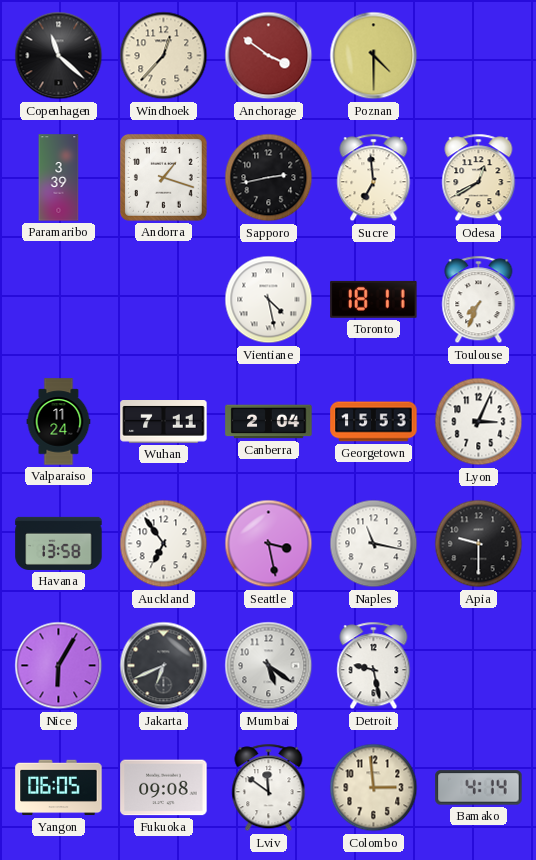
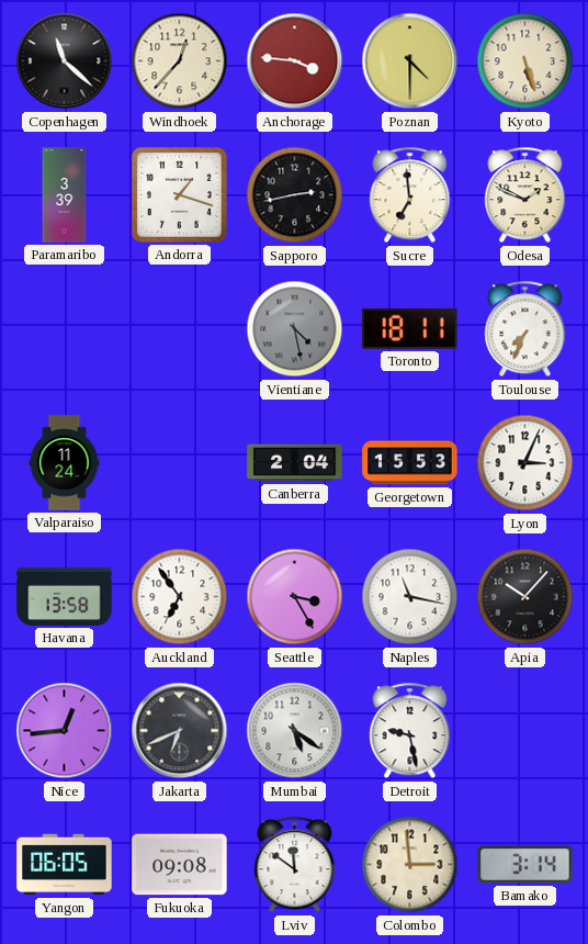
Anchorage: 3:51 -> 3:46 (295, 61)
Kyoto: none -> 5:27 (525, 61)
Odesa: 12:40 -> 1:49 (525, 195)
Vientiane dial: white -> grey (295, 329)
Wuhan: 7:11 -> none (164, 422)
Seattle: 3:28 -> 3:25 (295, 597)
Apia: 9:30 -> 10:07 (525, 597)
Nice: 6:05 -> 12:44 (65, 731)
Bamako: 4:14 -> 3:14 (525, 865)
